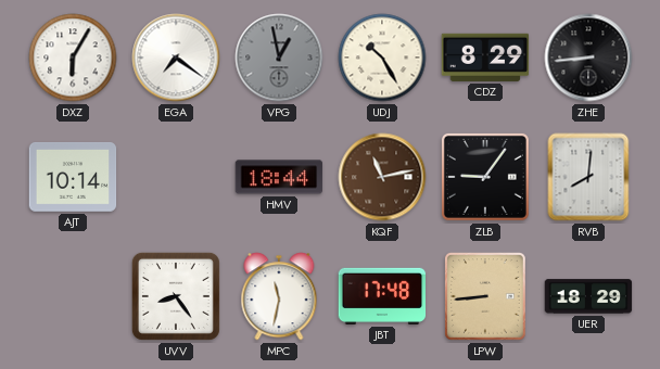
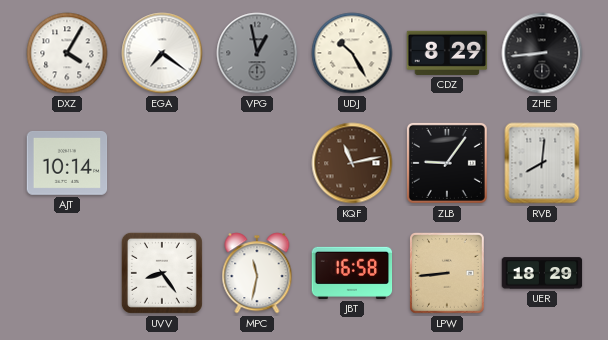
DXZ: 6:05 -> 4:05 (67, 53)
HMV: 18:44 -> none (279, 177)
JBT: 17:48 -> 16:58 (352, 273)
